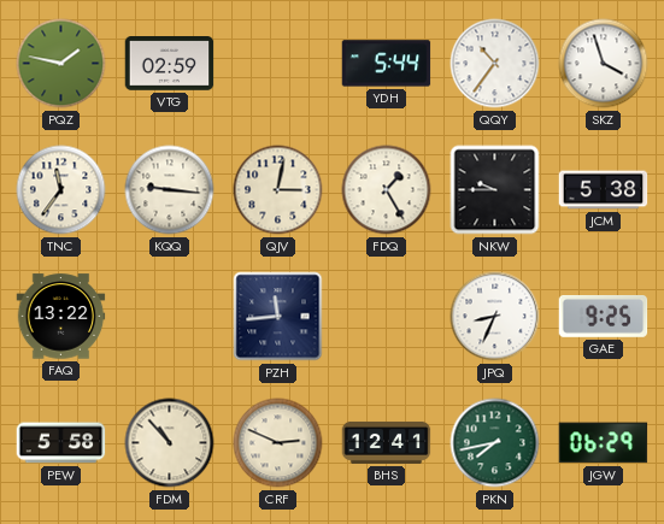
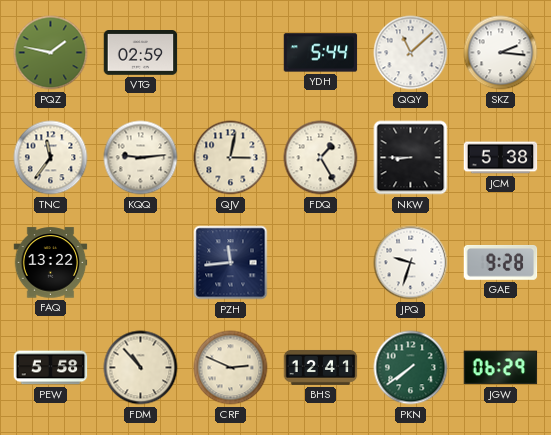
QQY: 10:36 -> 11:08 (411, 53)
SKZ: 3:57 -> 2:16 (501, 53)
KQQ: 9:16 -> 9:14 (141, 158)
NKW: 9:45 -> 8:45 (411, 158)
JPQ: 8:34 -> 9:33 (411, 263)
GAE: 9:25 -> 9:28 (501, 263)
PKN: 7:43 -> 7:39 (411, 368)
